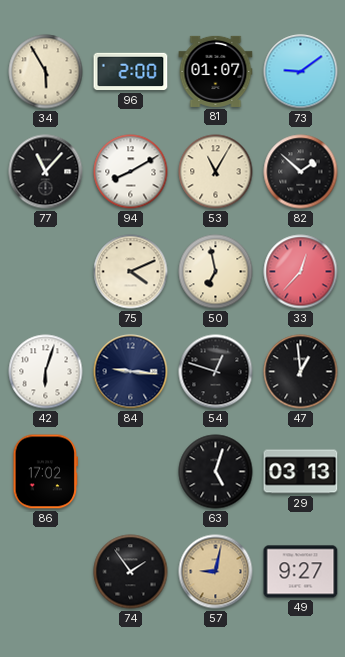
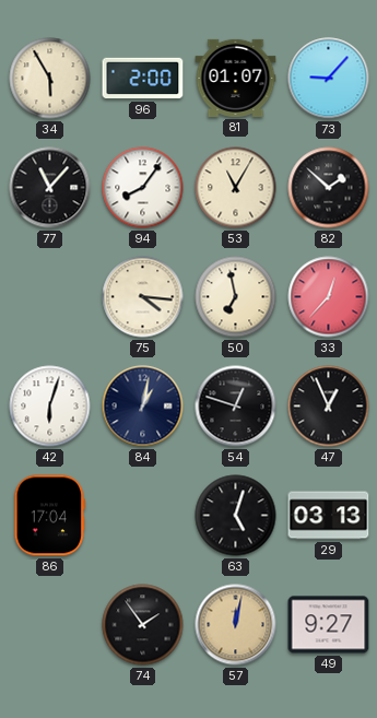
73: 9:09 -> 9:07 (329, 79)
94: 8:10 -> 8:06 (143, 188)
75: 4:11 -> 4:16 (143, 297)
84: 9:16 -> 1:02 (143, 407)
47: 12:59 -> 12:56 (329, 407)
86: 17:02 -> 17:04 (49, 516)
57: 9:02 -> 12:02 (236, 625)
